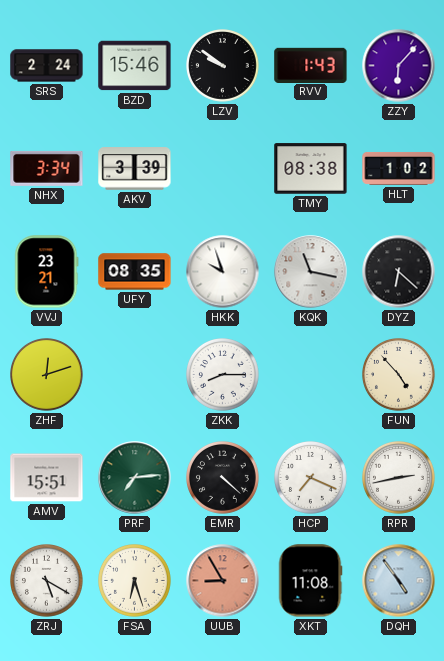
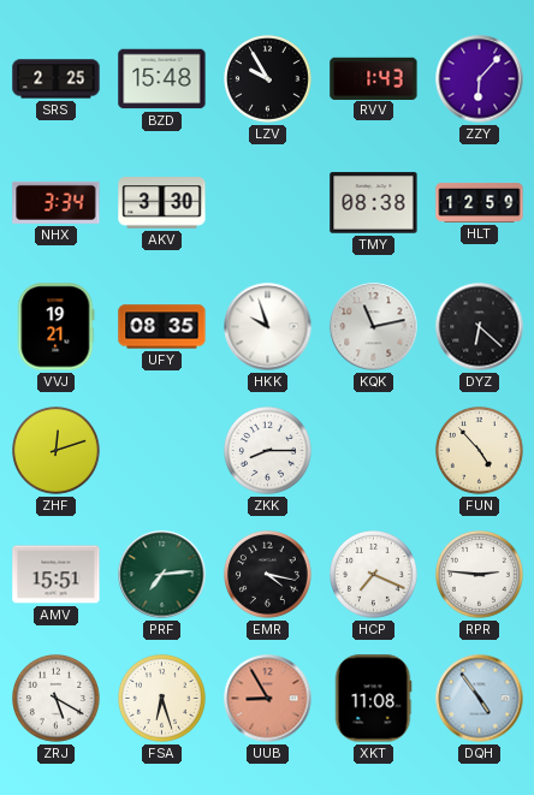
SRS: 2:24 -> 2:25 (57, 79)
BZD: 15:46 -> 15:48 (162, 79)
LZV: 9:51 -> 9:55 (268, 79)
AKV: 3:39 -> 3:30 (162, 203)
HLT: 1:02 -> 12:59 (480, 202)
VVJ: 23:21 -> 19:21 (57, 327)
KQK: 11:17 -> 11:13 (374, 327)
EMR: 4:22 -> 4:17 (268, 575)
RPR: 2:43 -> 2:46 (480, 575)
